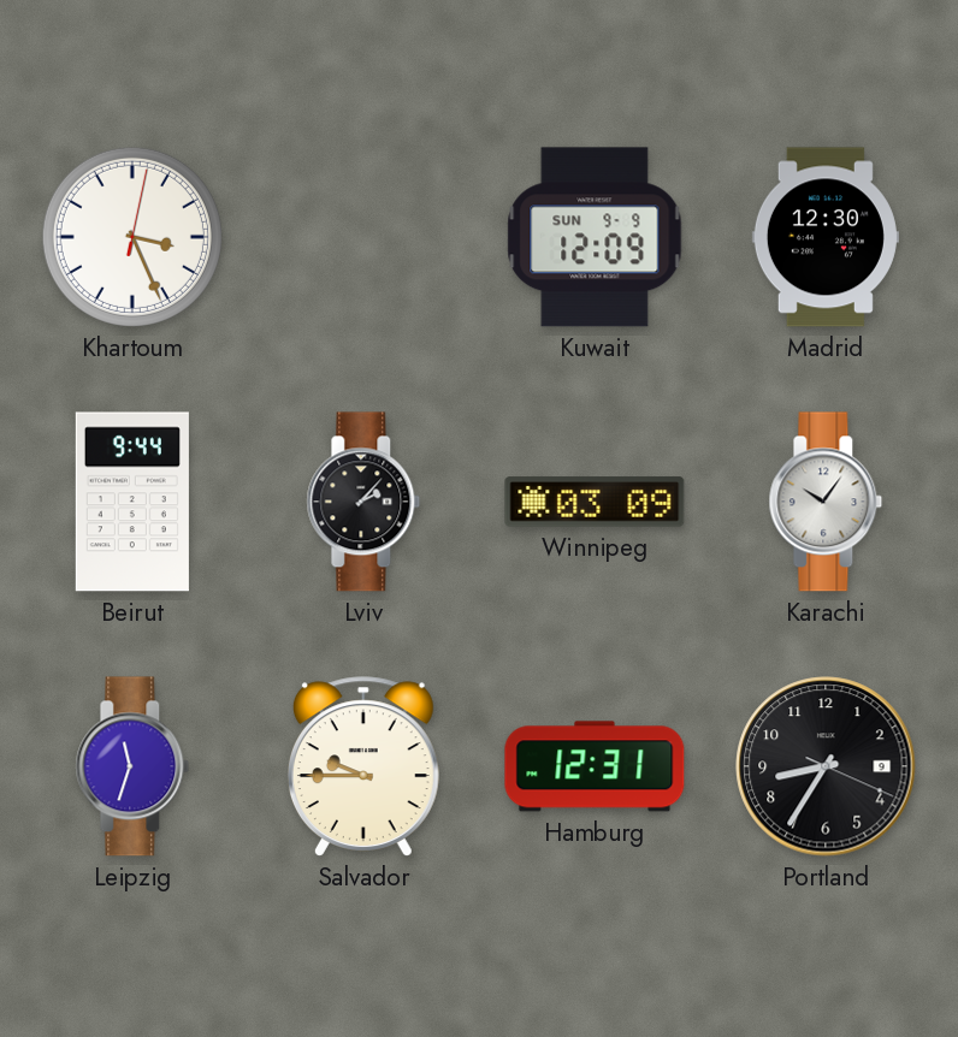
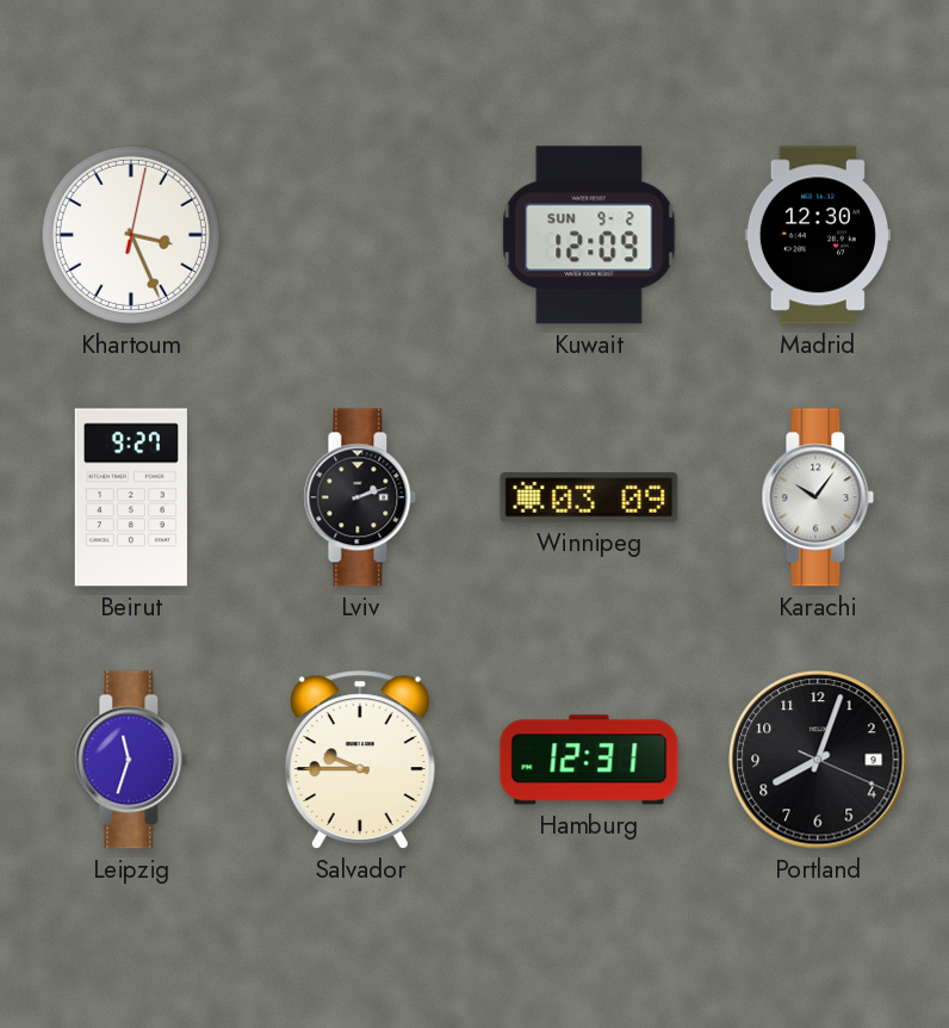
Kuwait date: SUN 9-9 -> SUN 9-2 (589, 235)
Beirut: 9:44 -> 9:27 (131, 497)
Lviv: 2:07 -> 2:12 (360, 497)
Portland: 8:35 -> 8:03 (818, 760)
